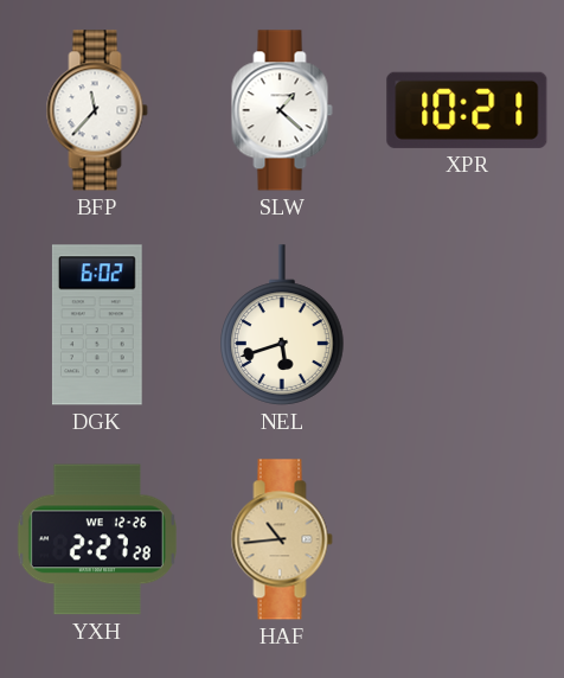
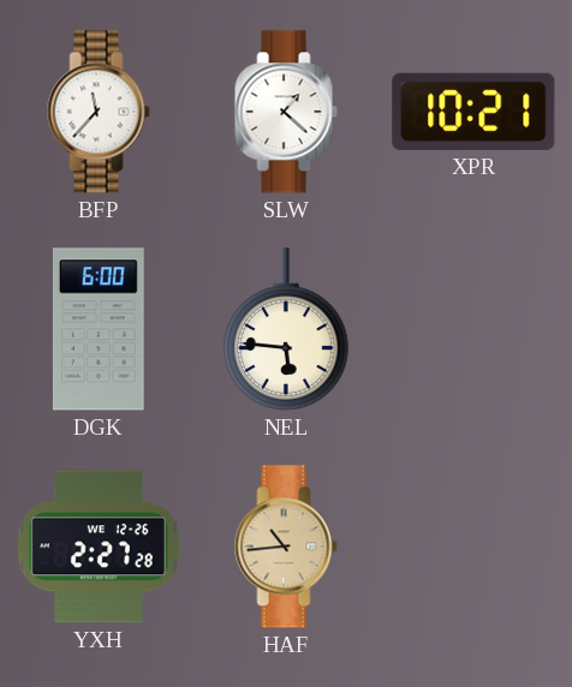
DGK: 6:02 -> 6:00 (99, 329)
NEL: 5:42 -> 5:46 (286, 329)
